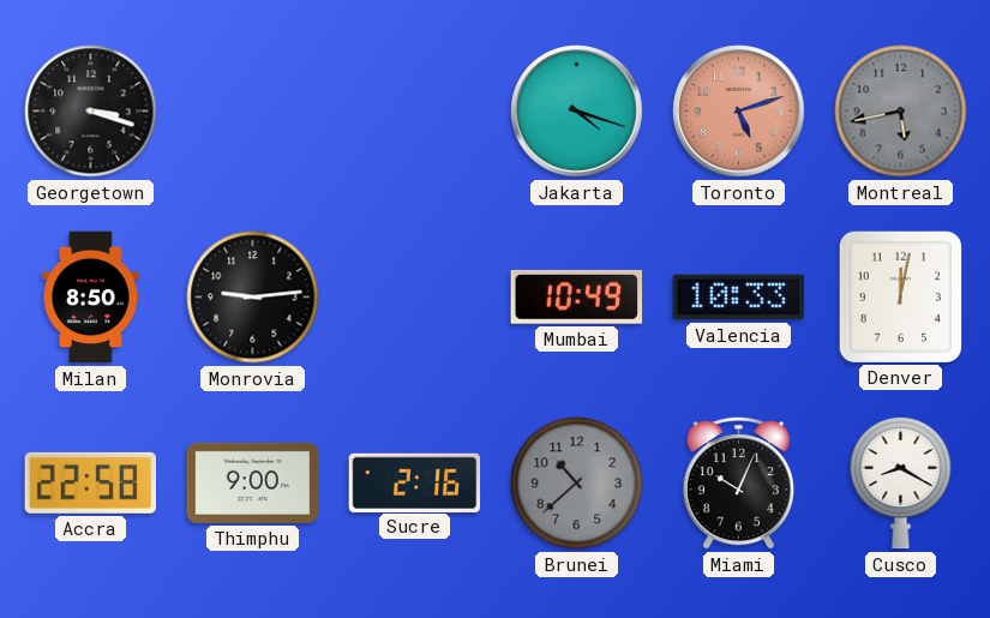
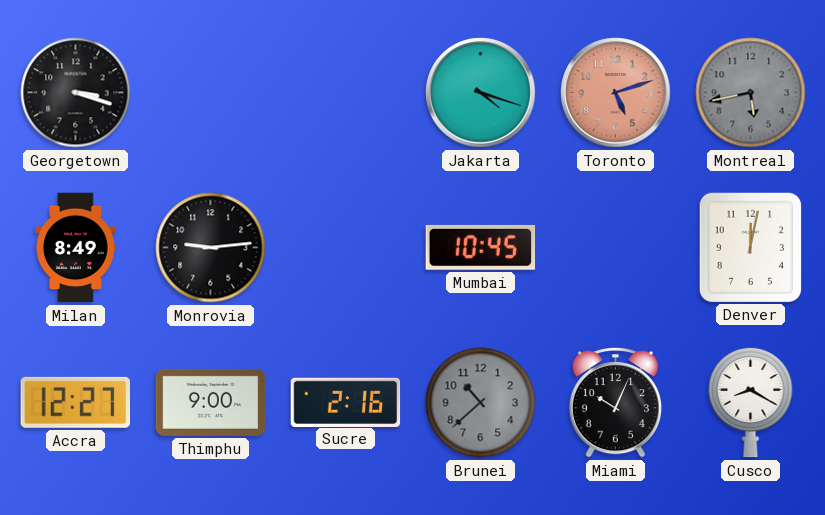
Milan: 8:50 -> 8:49 (76, 248)
Mumbai: 10:49 -> 10:45 (481, 247)
Valencia: 10:33 -> none (739, 298)
Accra: 22:58 -> 12:27 (75, 402)
